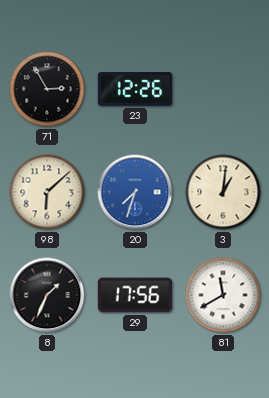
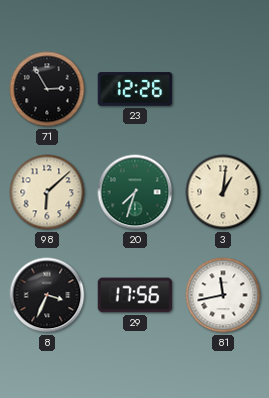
20 dial: blue -> green (135, 192)
8: 1:34 -> 3:34 (47, 295)
81: 11:40 -> 11:43 (223, 295)
